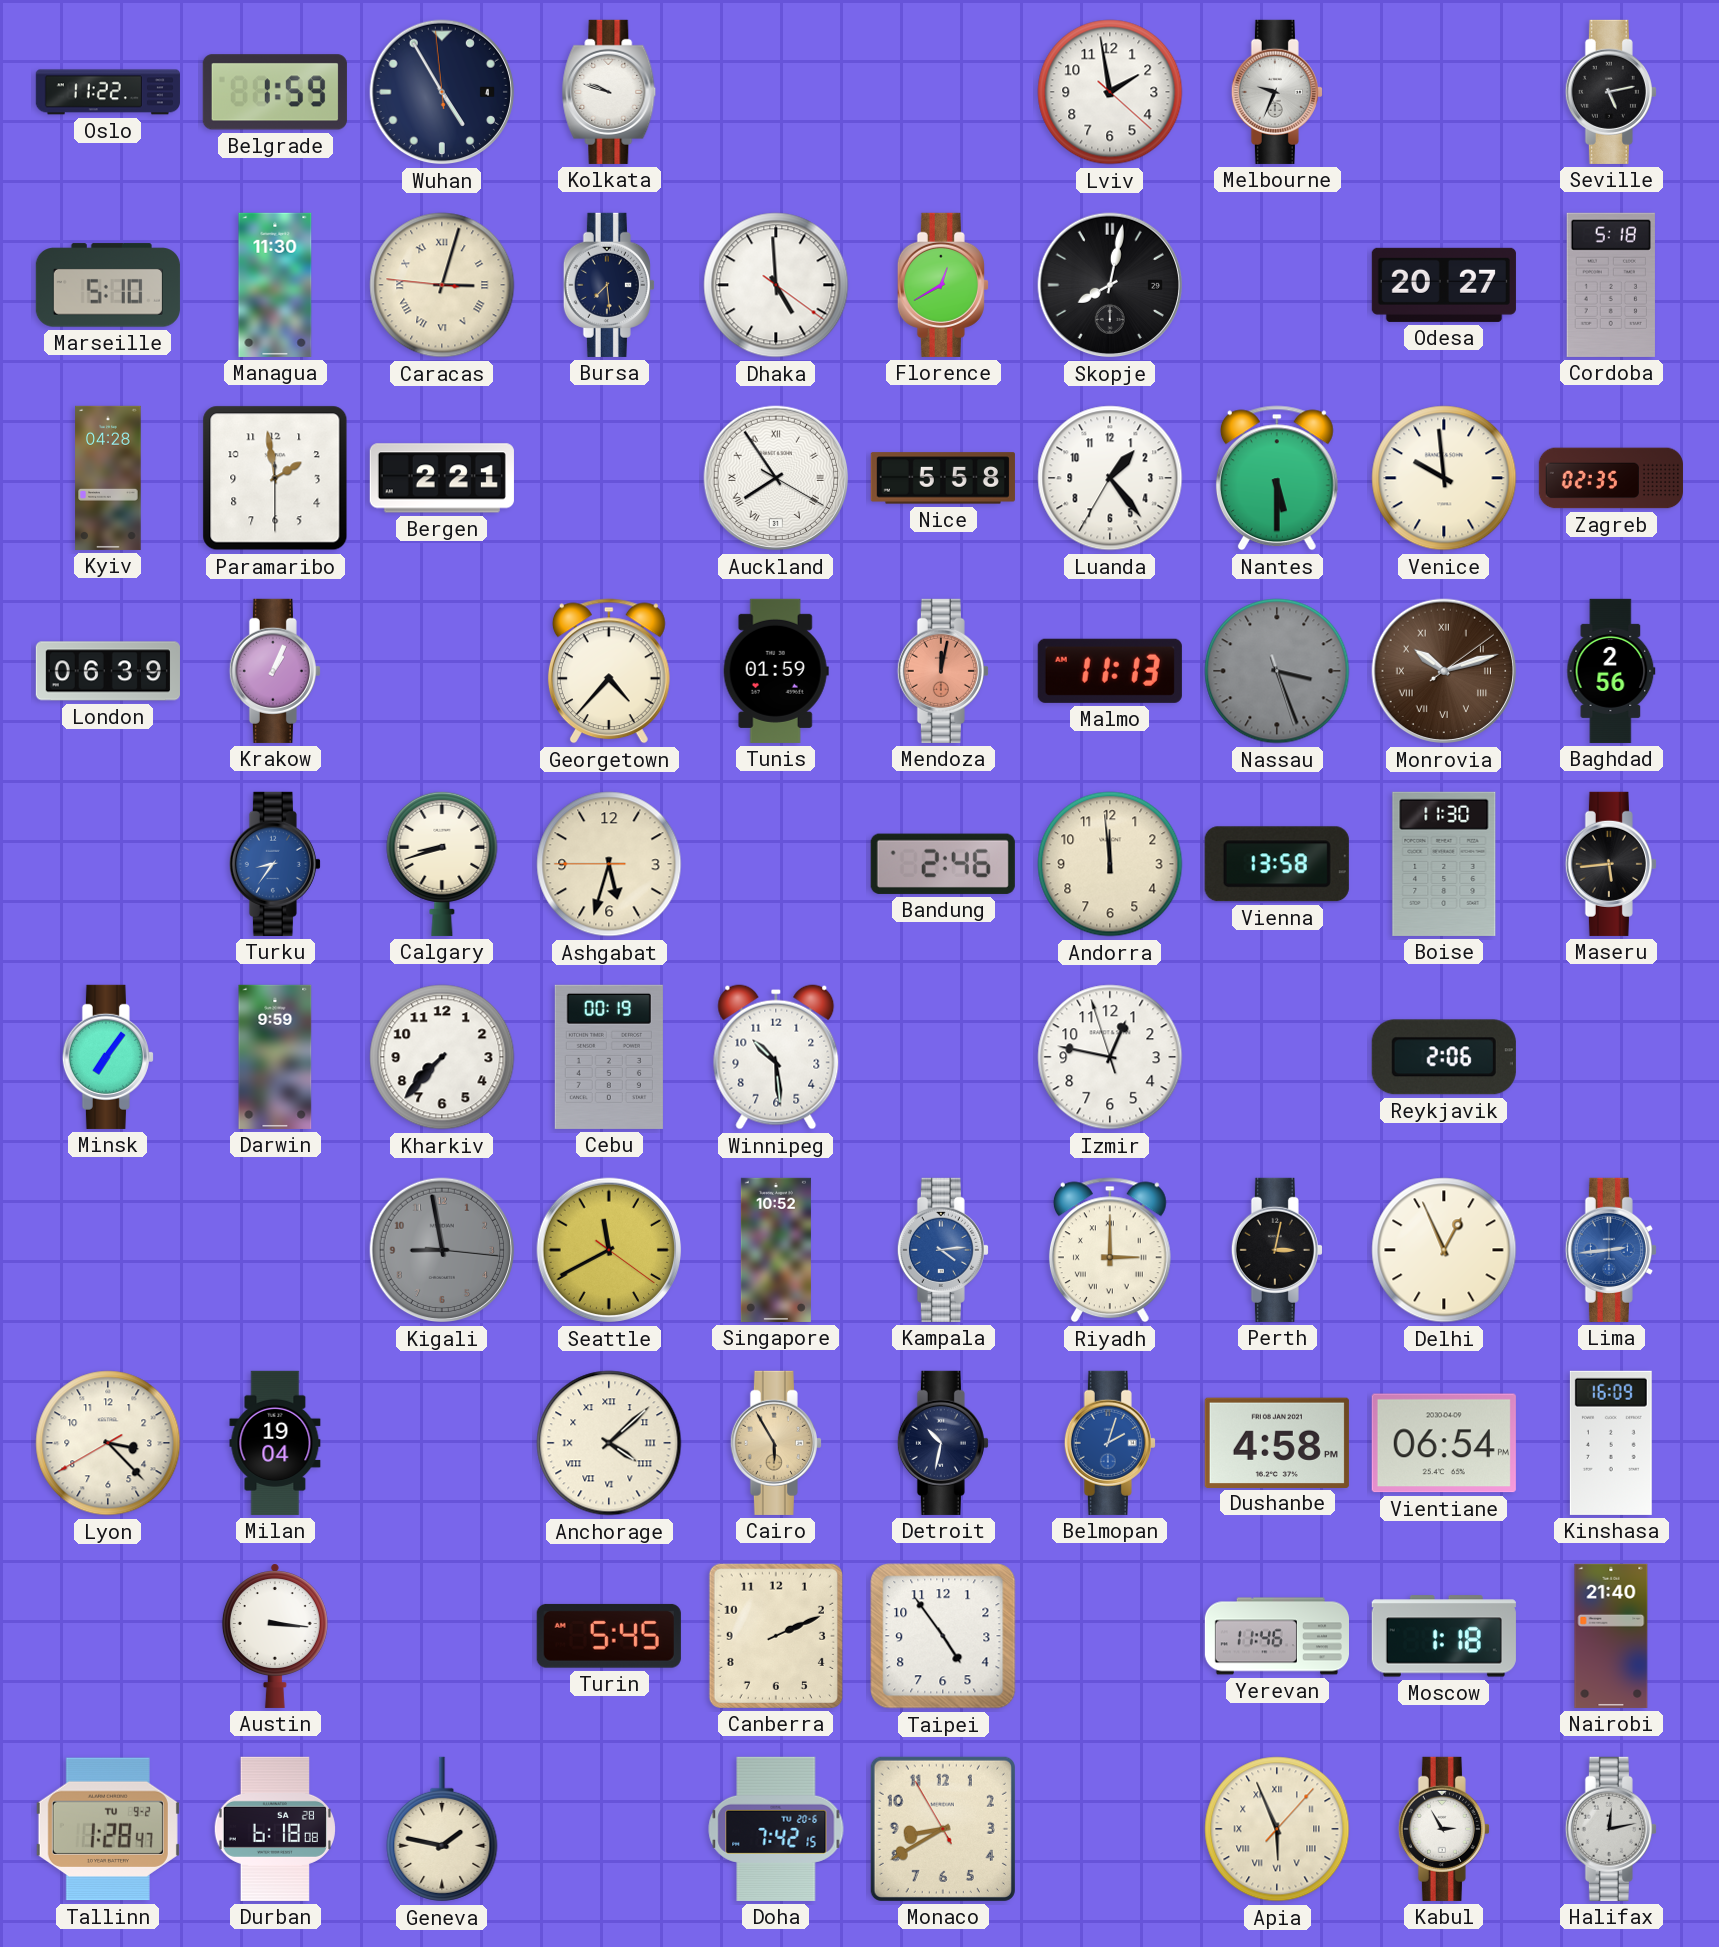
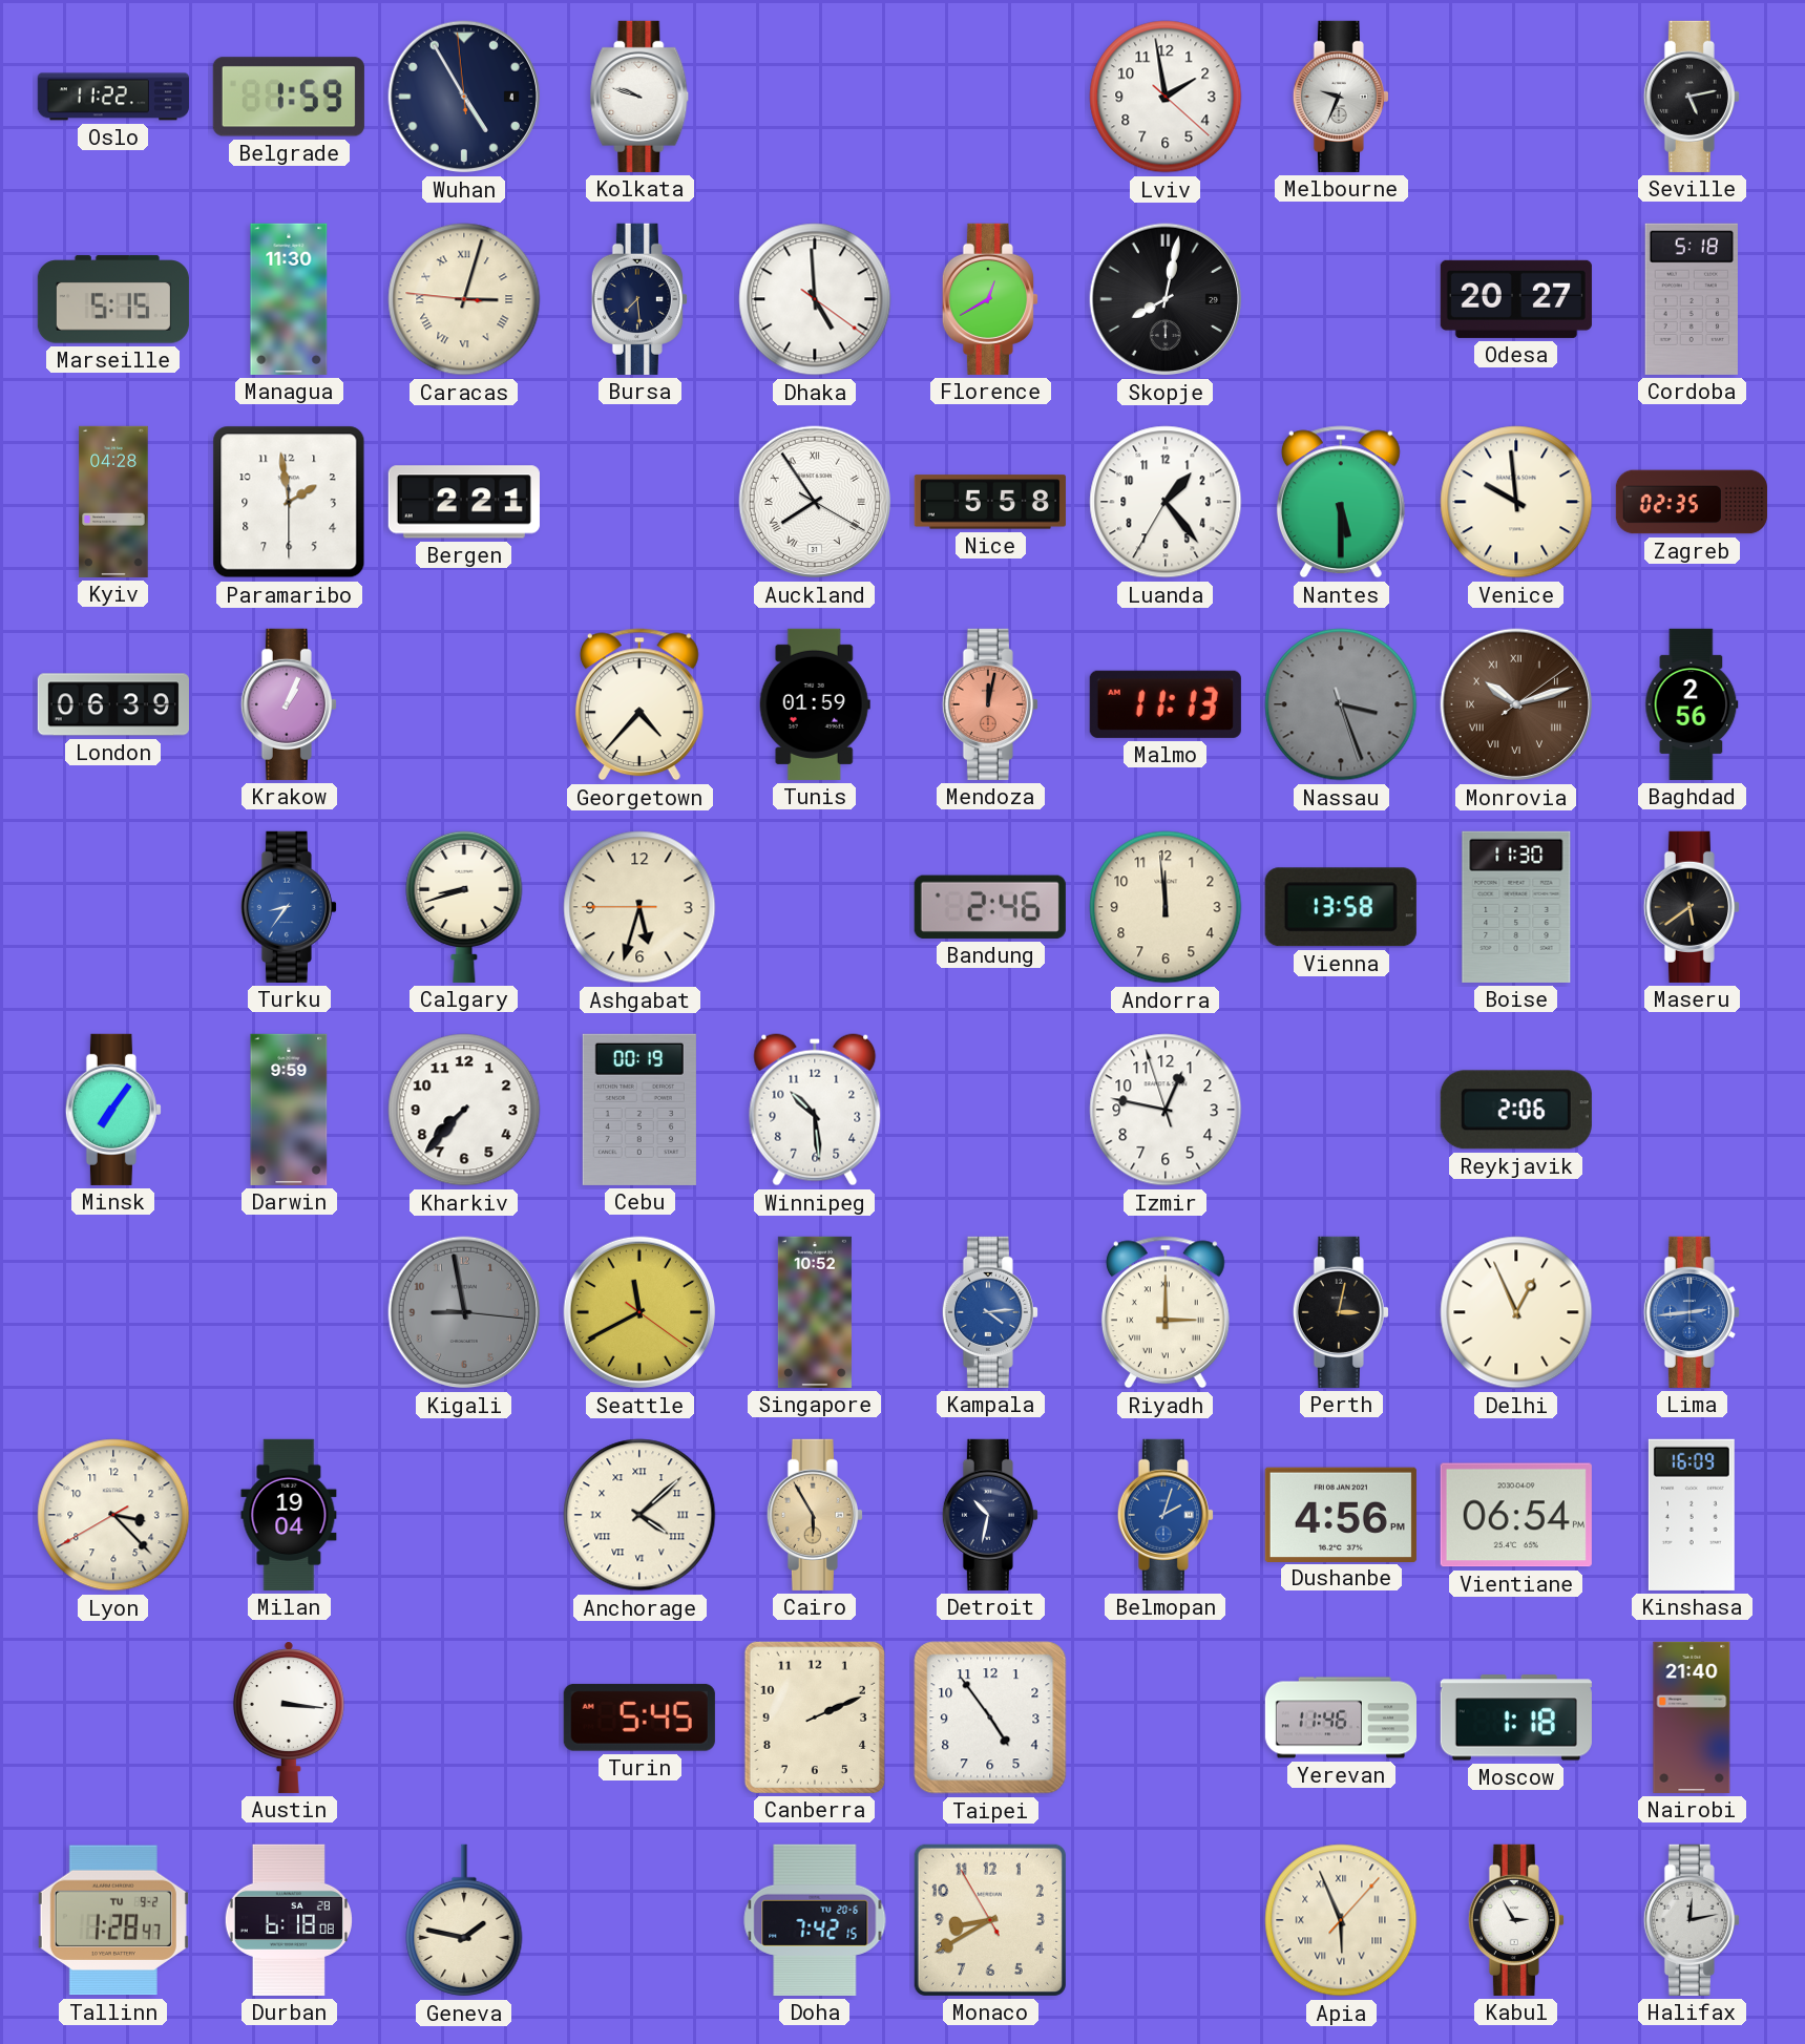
Marseille: 5:10 -> 5:15 (113, 299)
Maseru: 5:44 -> 5:39 (1692, 907)
Dushanbe: 4:58 -> 4:56 (1341, 1514)
